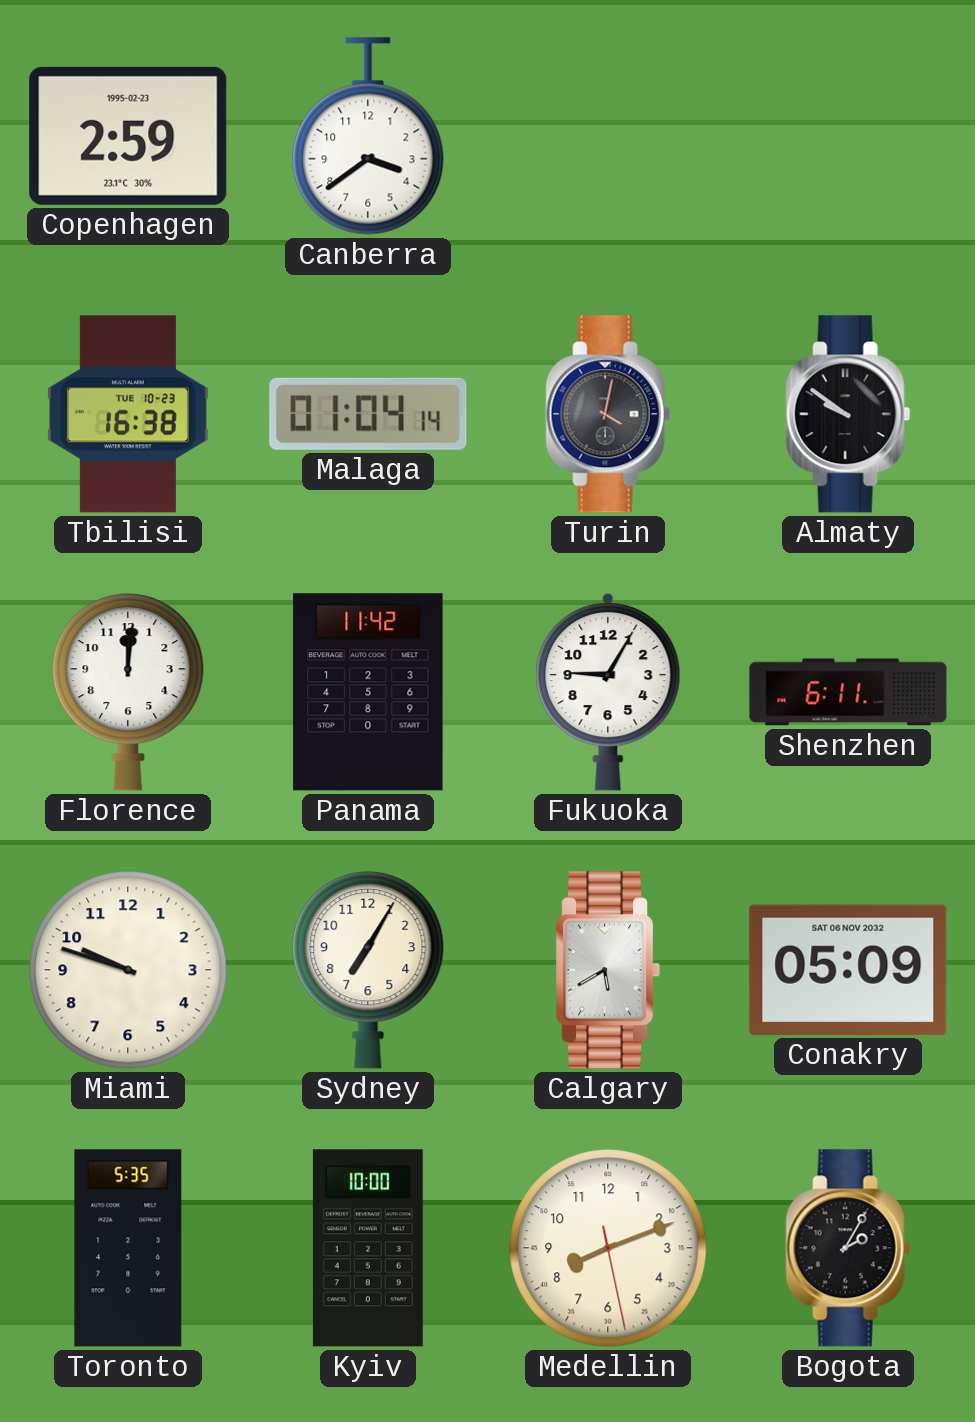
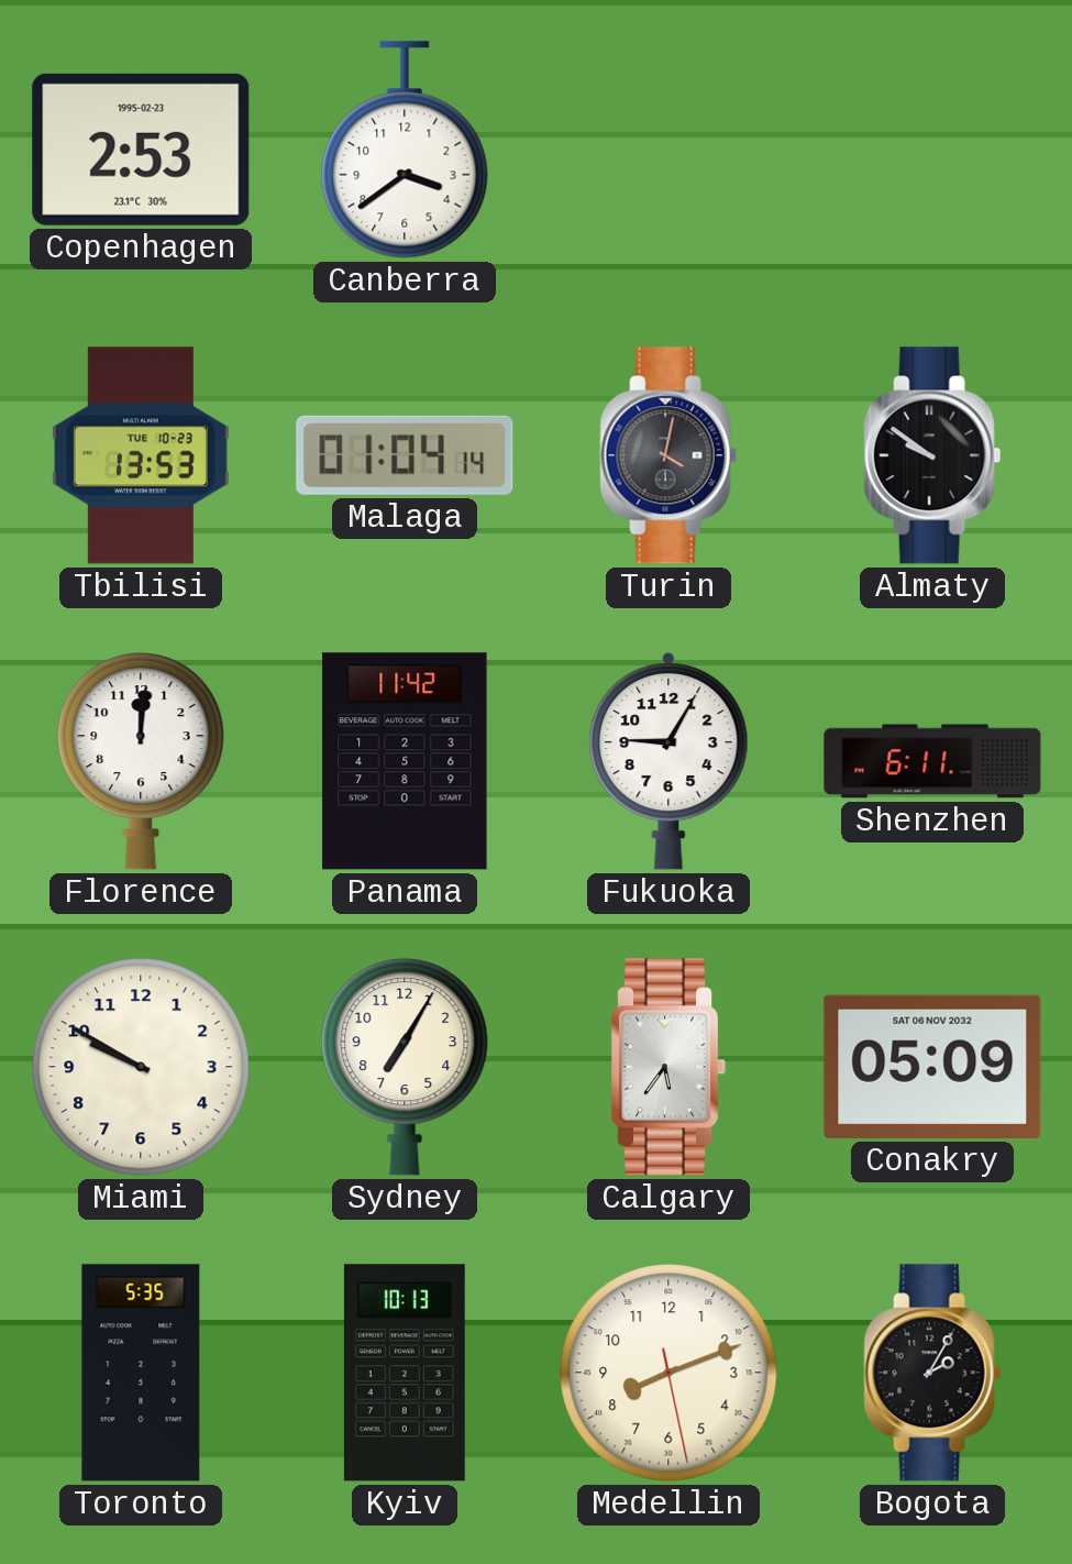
Copenhagen: 2:59 -> 2:53 (141, 150)
Tbilisi: 16:38 -> 13:53 (141, 455)
Miami: 9:48 -> 9:50 (141, 1067)
Calgary: 5:40 -> 5:36 (670, 1067)
Kyiv: 10:00 -> 10:13 (405, 1373)
